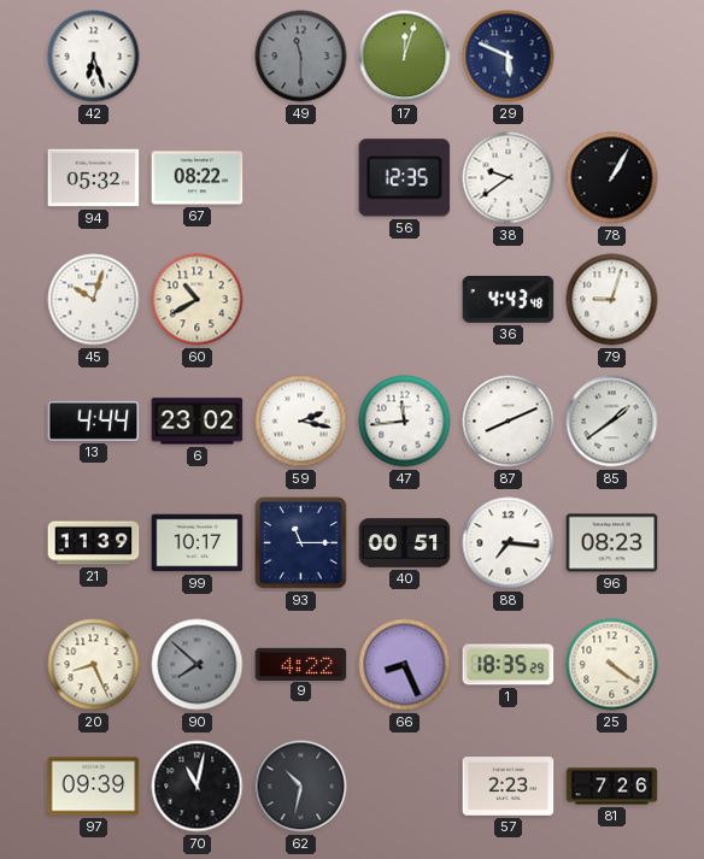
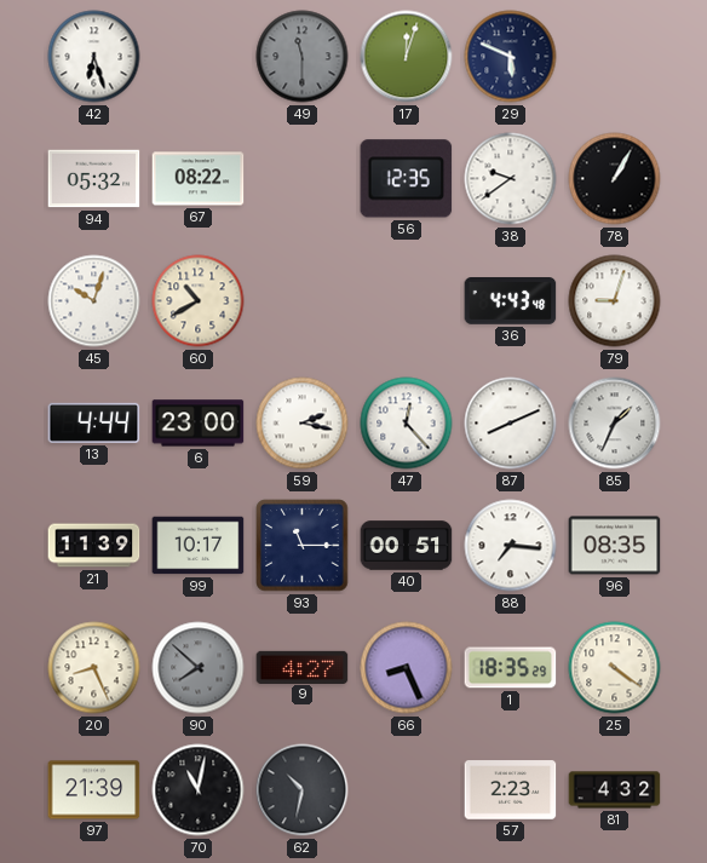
6: 23:02 -> 23:00 (199, 424)
47: 11:44 -> 12:23 (407, 424)
85: 1:39 -> 1:34 (615, 424)
96: 08:23 -> 08:35 (615, 546)
9: 4:22 -> 4:27 (303, 667)
97: 09:39 -> 21:39 (94, 790)
81: 7:26 -> 4:32 (615, 790)
